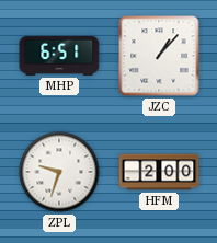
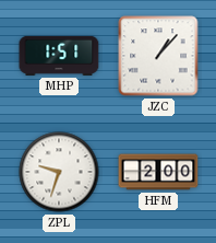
MHP: 6:51 -> 1:51 (59, 56)
